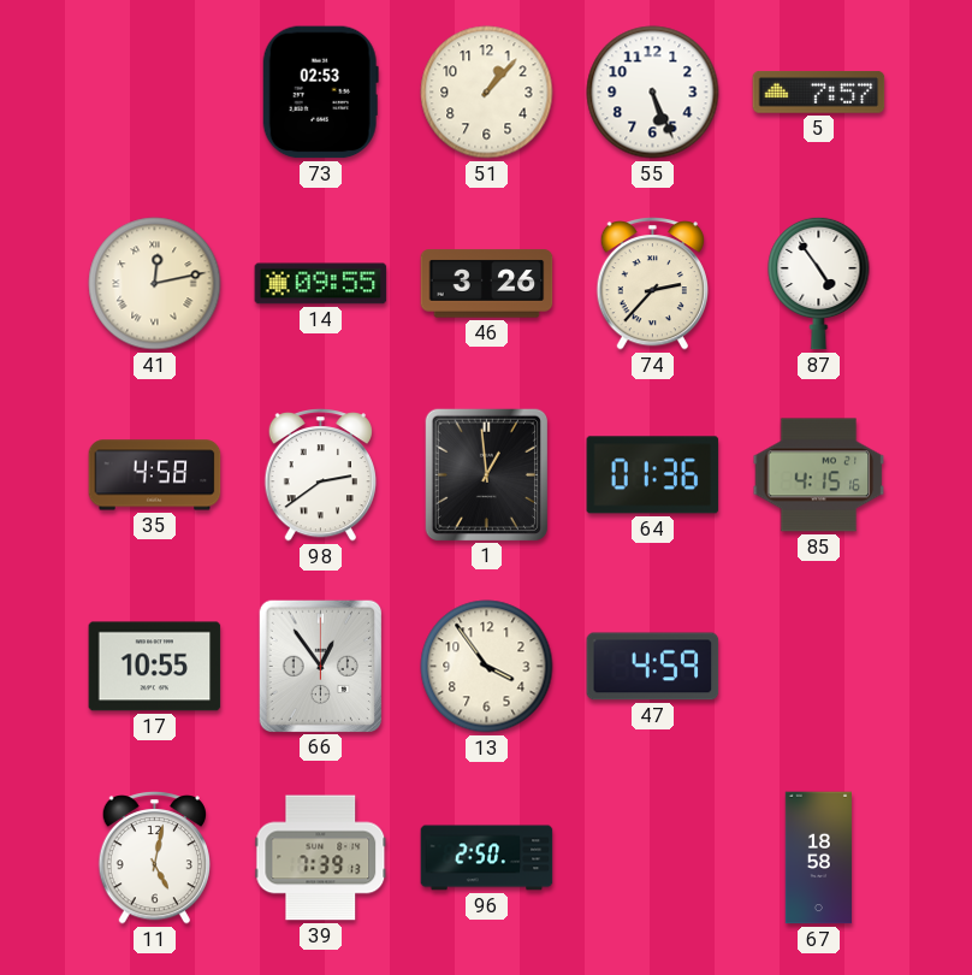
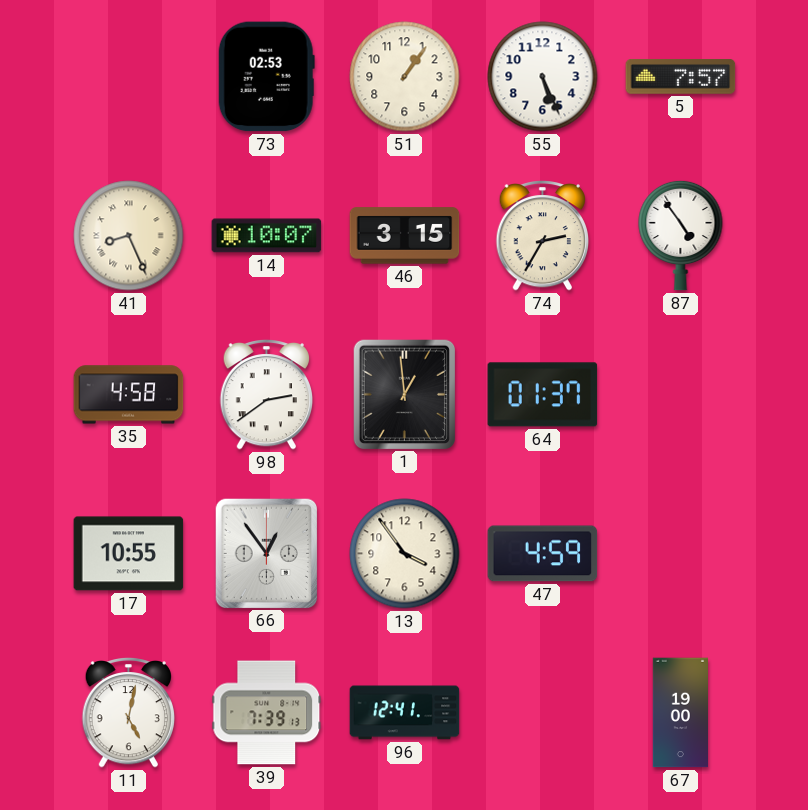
51: 1:07 -> 1:06 (405, 77)
41: 12:13 -> 8:26 (129, 236)
14: 09:55 -> 10:07 (267, 236)
46: 3:26 -> 3:15 (405, 236)
74: 2:37 -> 2:35 (542, 235)
64: 01:36 -> 01:37 (543, 395)
85: 4:15 -> none (819, 475)
96: 2:50 -> 12:41 (405, 713)
67: 18:58 -> 19:00 (680, 713)
